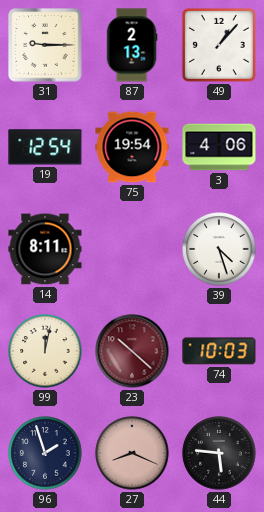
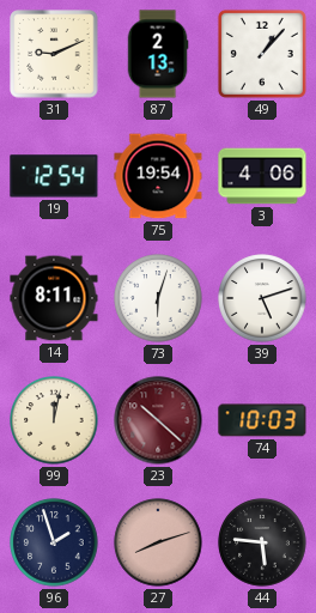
31: 9:15 -> 9:11 (54, 54)
73: none -> 6:03 (158, 298)
39: 4:27 -> 5:12 (262, 298)
27: 8:19 -> 8:12 (158, 542)
